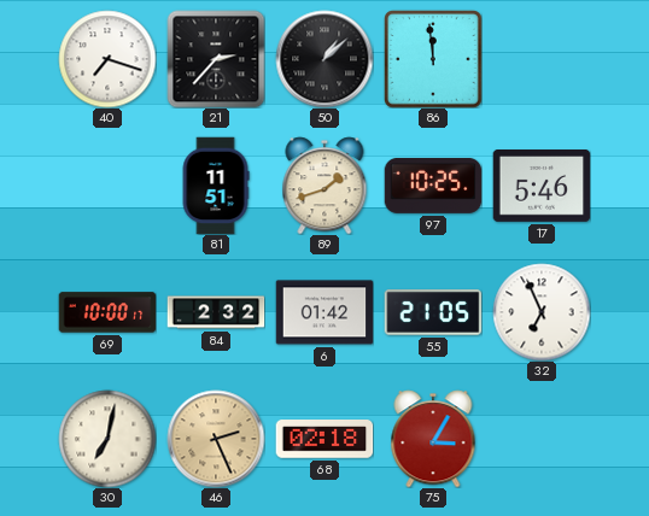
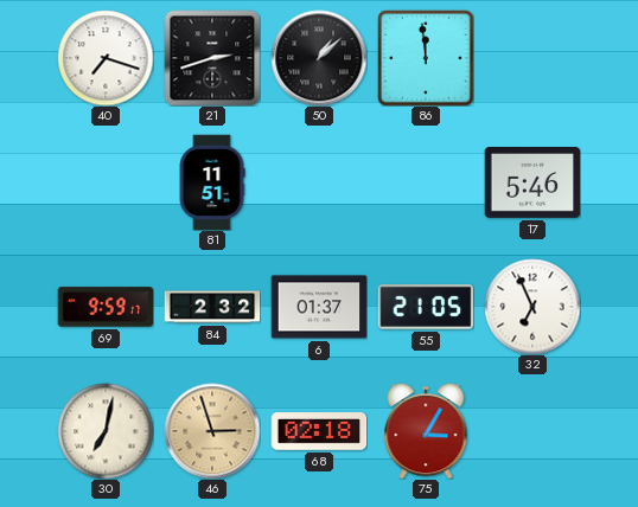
21: 2:37 -> 2:42 (212, 58)
89: 1:42 -> none (324, 186)
97: 10:25 -> none (433, 186)
69: 10:00 -> 9:59 (106, 307)
6: 01:42 -> 01:37 (319, 307)
46: 2:26 -> 2:57 (212, 431)
